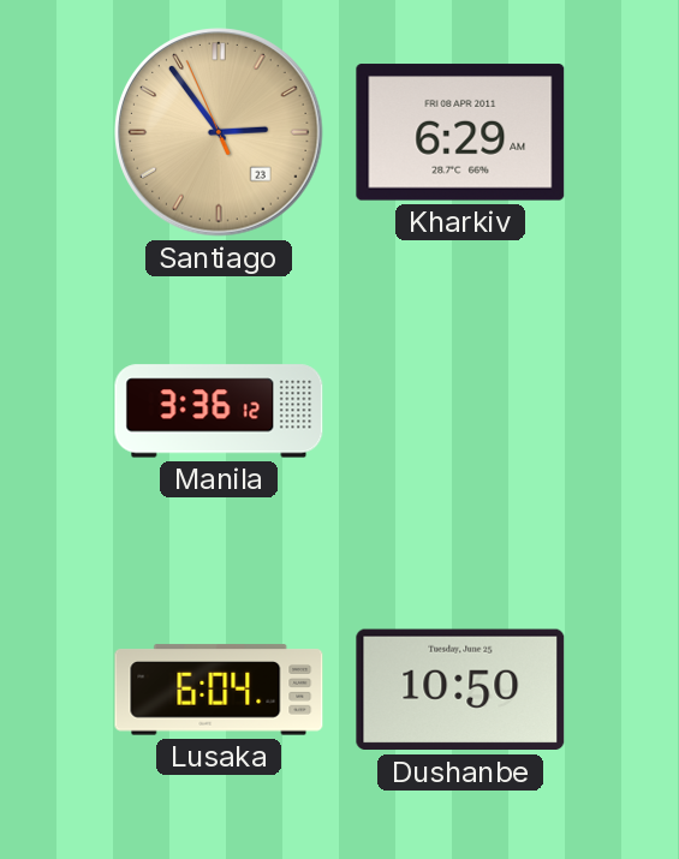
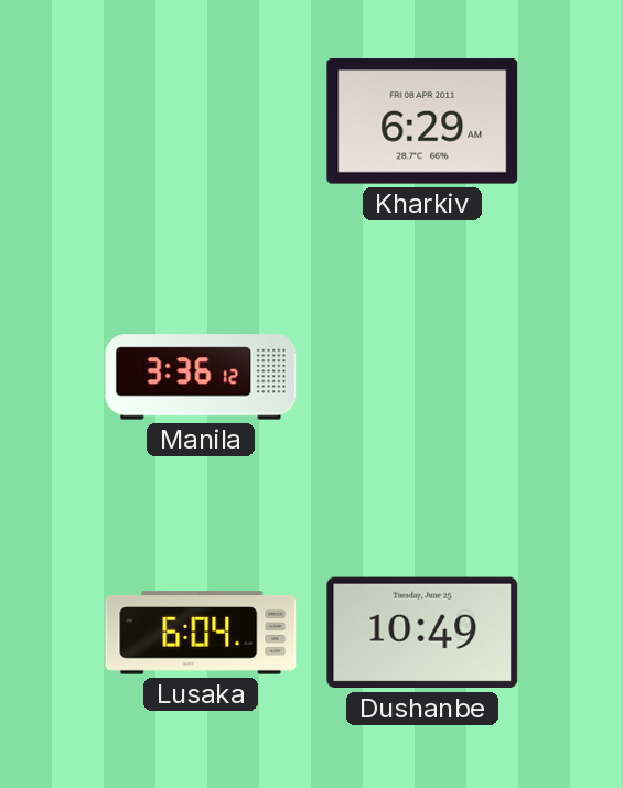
Santiago: 2:53 -> none (219, 132)
Dushanbe: 10:50 -> 10:49 (422, 633)
